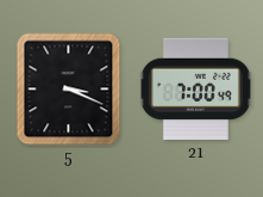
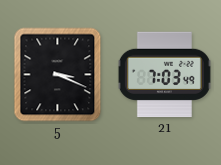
21: 7:00 -> 7:03 (164, 75)
